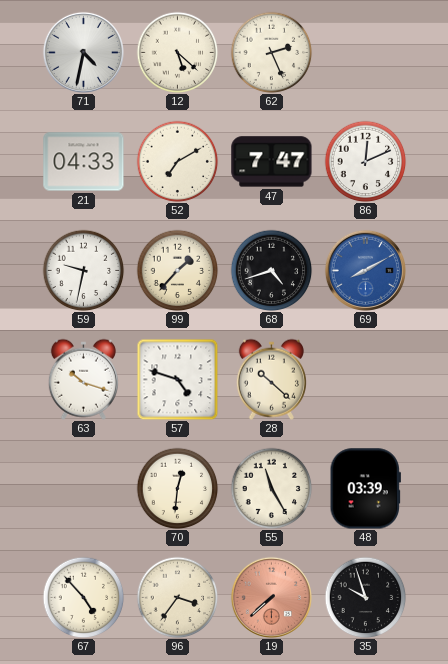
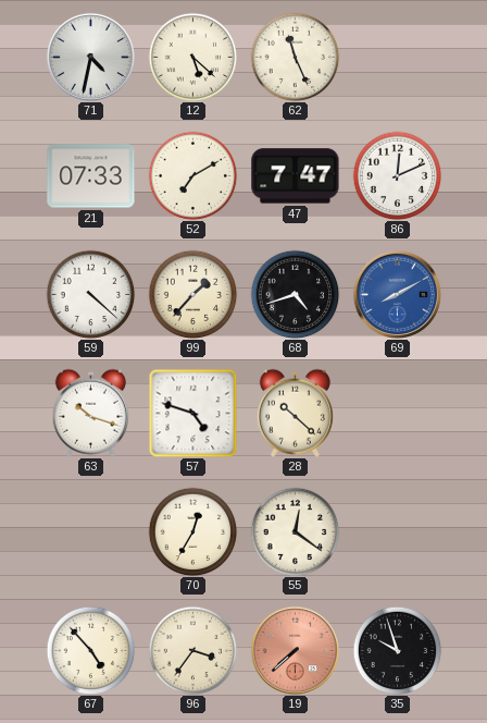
62: 2:26 -> 11:26 (295, 57)
21: 04:33 -> 07:33 (91, 176)
59: 9:32 -> 4:22 (90, 294)
70: 12:31 -> 12:35 (192, 531)
55: 11:25 -> 12:21 (295, 531)
48: 03:39 -> none (365, 489)
